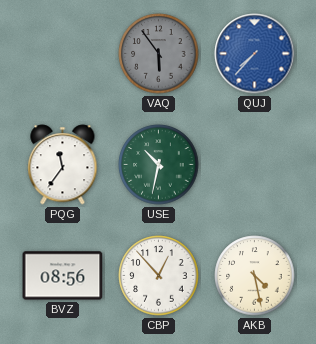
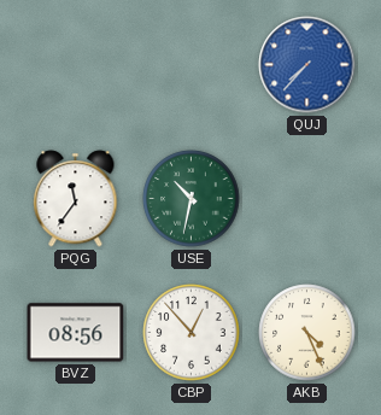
VAQ: 5:54 -> none (159, 54)
AKB: 4:28 -> 4:26 (307, 333)
